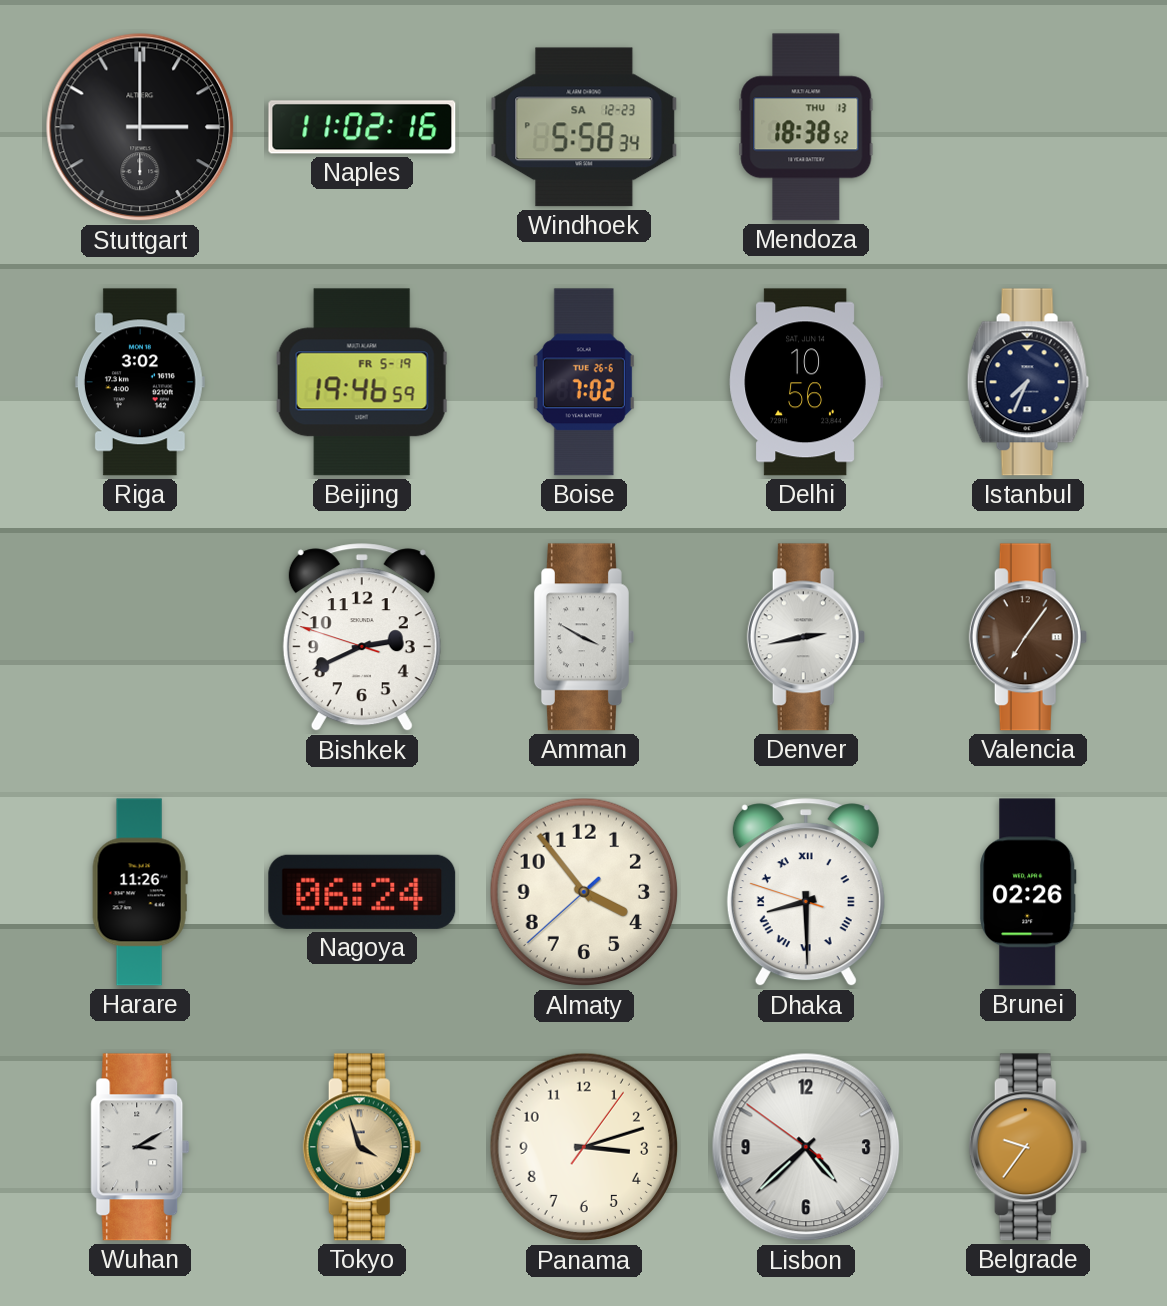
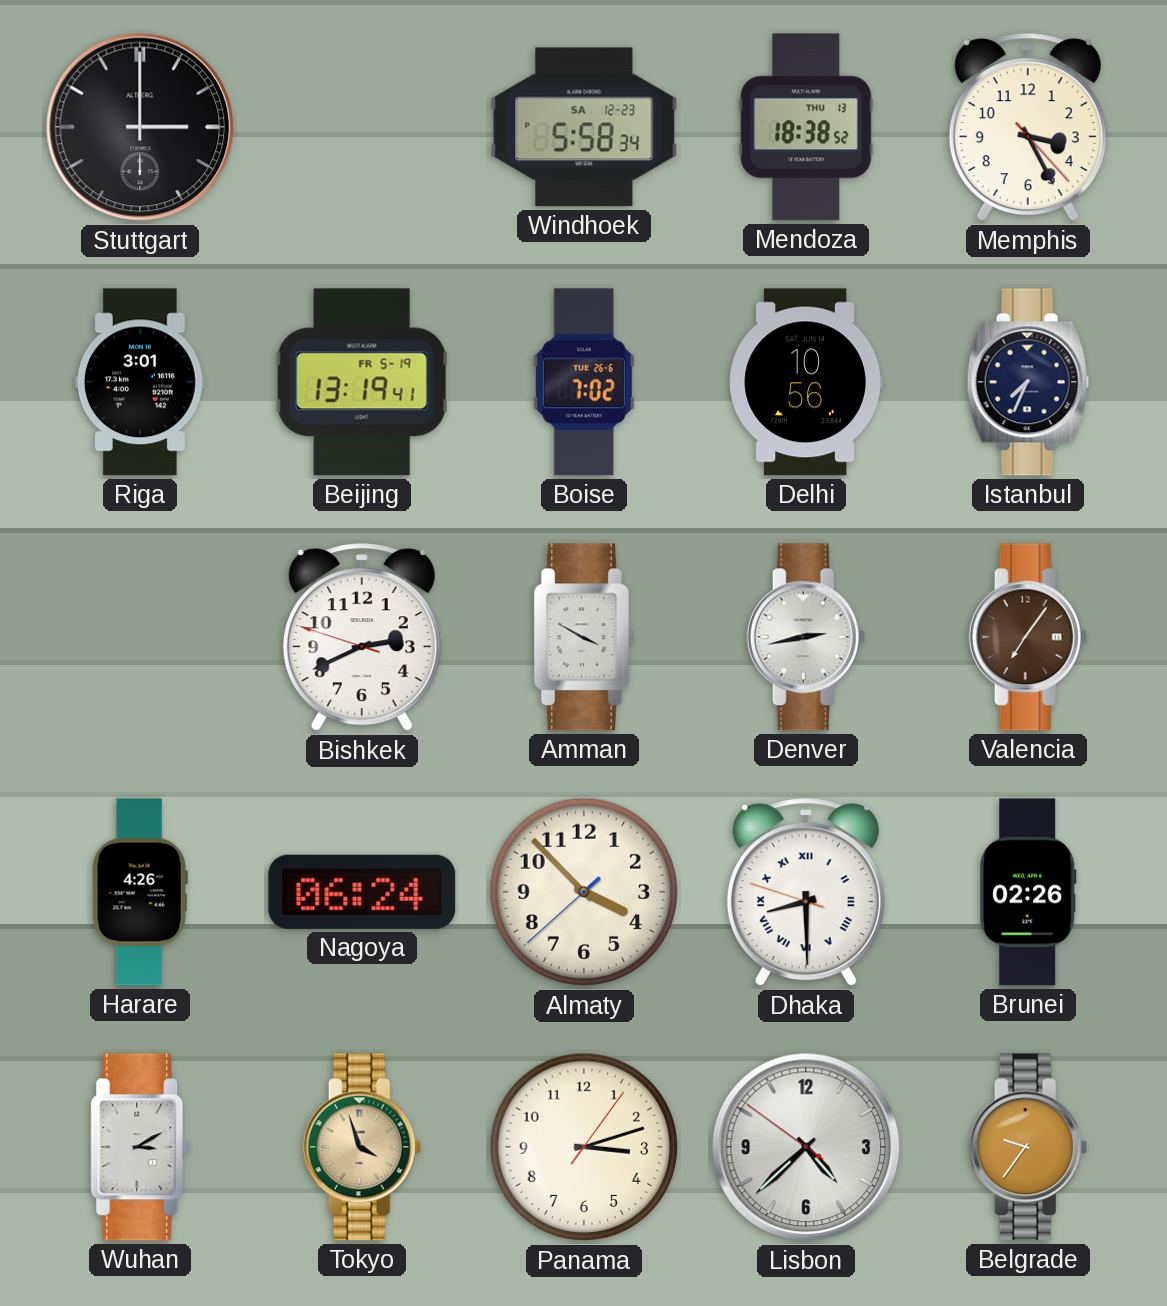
Naples: 11:02 -> none (362, 127)
Memphis: none -> 3:25 (1028, 128)
Riga: 3:02 -> 3:01 (140, 382)
Beijing: 19:46 -> 13:19 (362, 382)
Harare: 11:26 -> 4:26 (140, 892)
Almaty: 3:53 -> 3:52 (584, 892)
